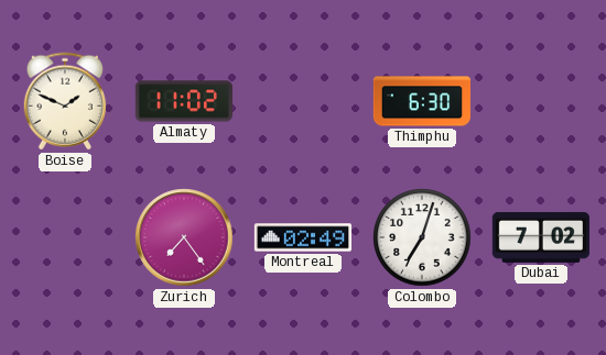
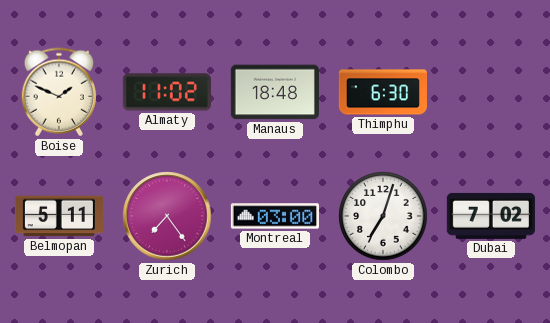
Manaus: none -> 18:48 (275, 92)
Belmopan: none -> 5:11 (58, 216)
Montreal: 02:49 -> 03:00 (274, 216)
